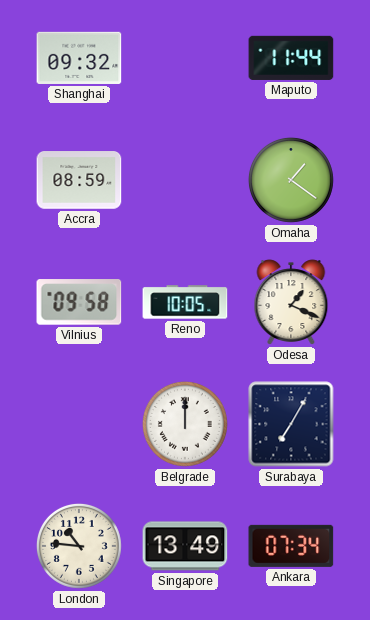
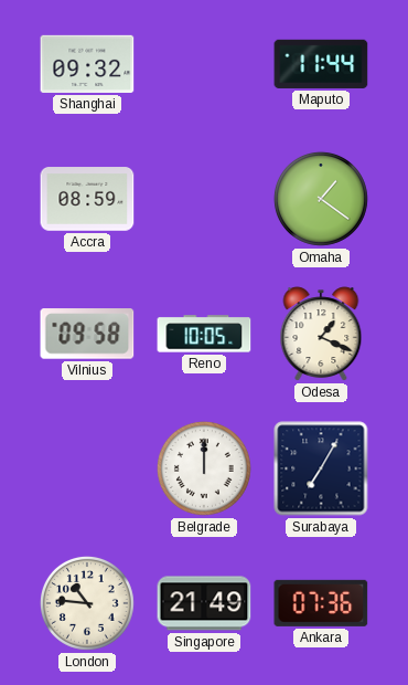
Singapore: 13:49 -> 21:49 (204, 603)
Ankara: 07:34 -> 07:36 (321, 603)
